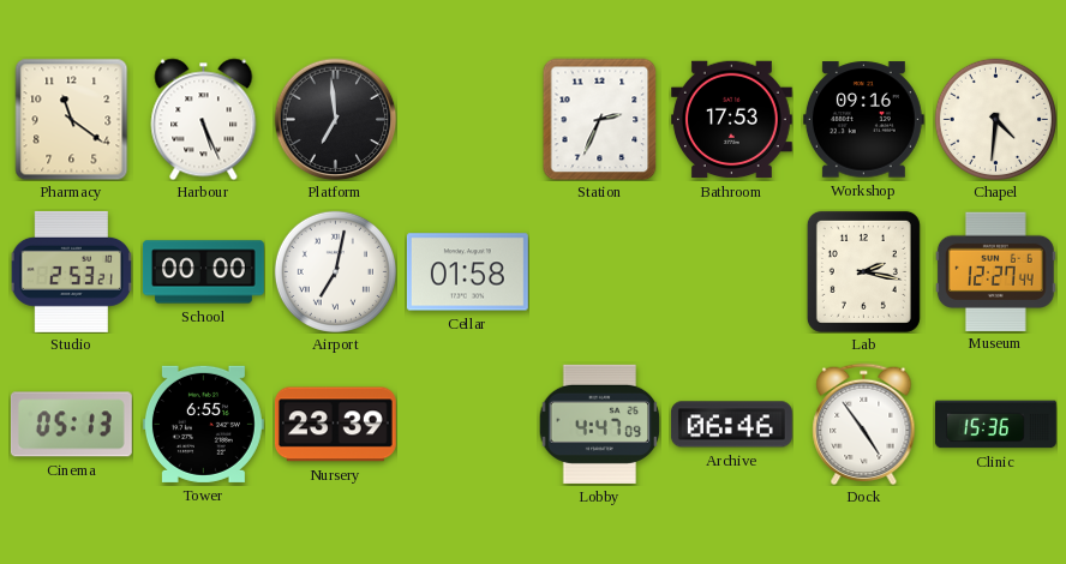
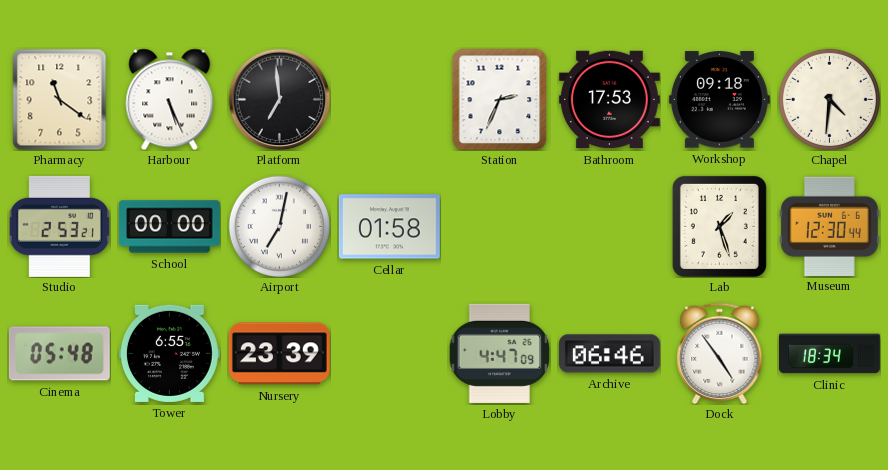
Workshop: 09:16 -> 09:18 (719, 100)
Lab: 2:17 -> 1:27 (719, 226)
Museum: 12:27 -> 12:30 (829, 226)
Cinema: 05:13 -> 05:48 (59, 354)
Clinic: 15:36 -> 18:34 (829, 354)
